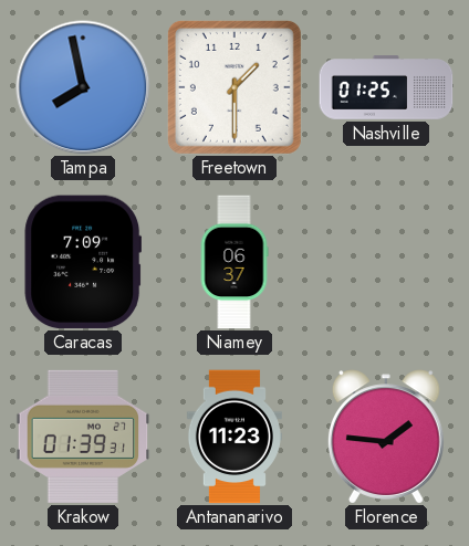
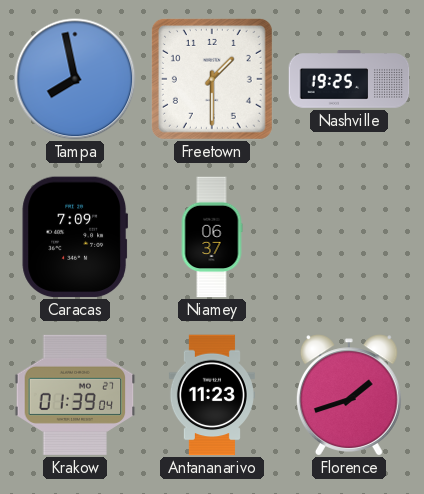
Nashville: 01:25 -> 19:25 (349, 79)
Krakow: 01:39:31 -> 01:39:04 (75, 395)
Florence: 1:46 -> 1:42 (349, 395)
